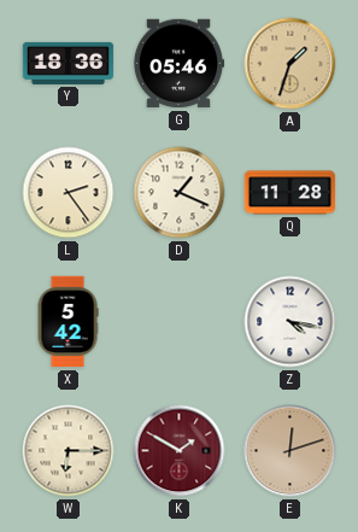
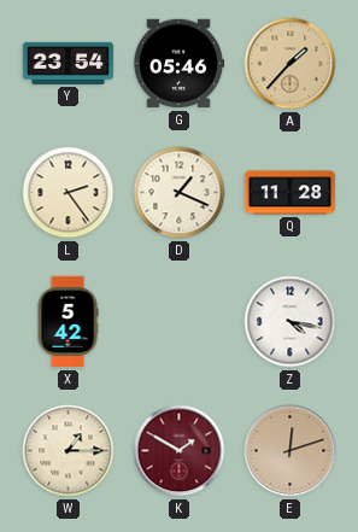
Y: 18:36 -> 23:54 (69, 63)
A: 1:33 -> 1:37 (290, 64)
W: 6:15 -> 1:15 (69, 451)
